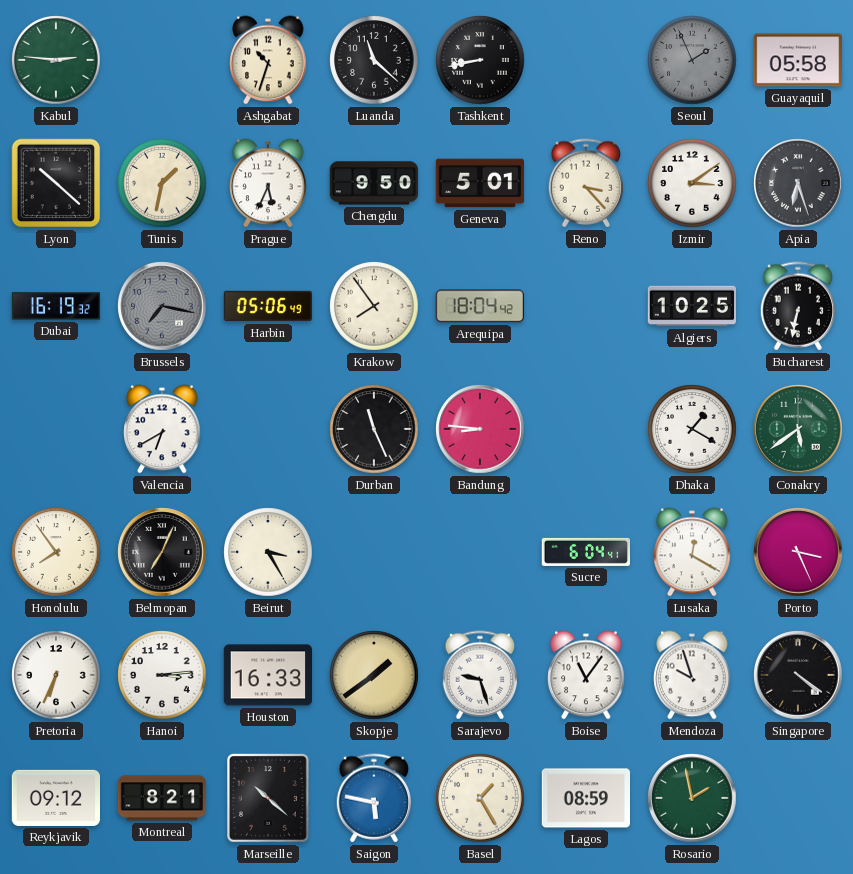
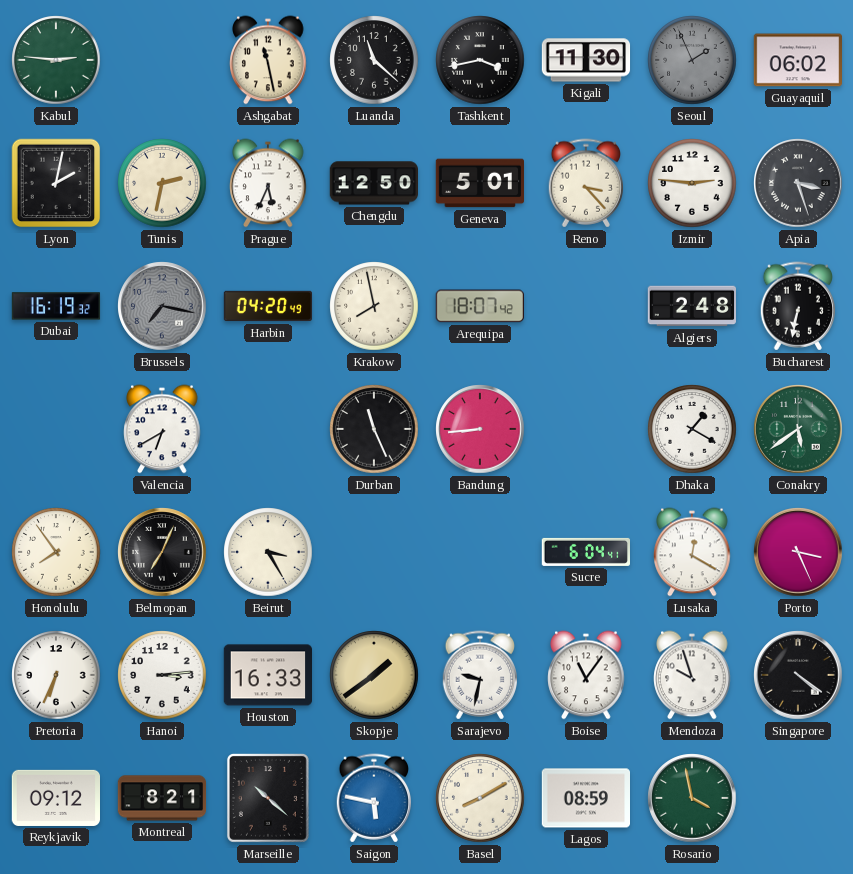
Ashgabat: 10:33 -> 11:28 (268, 60)
Tashkent: 8:43 -> 3:43 (480, 60)
Kigali: none -> 11:30 (586, 60)
Guayaquil: 05:58 -> 06:02 (797, 60)
Lyon: 10:22 -> 2:02 (56, 183)
Tunis: 1:32 -> 2:32 (162, 183)
Chengdu: 9:50 -> 12:50 (373, 183)
Izmir: 3:09 -> 2:46 (692, 183)
Apia: 6:27 -> 3:27 (798, 183)
Harbin: 05:06 -> 04:20 (268, 306)
Krakow: 7:54 -> 7:58 (374, 306)
Arequipa: 18:04 -> 18:07 (479, 306)
Algiers: 10:25 -> 2:48 (691, 306)
Bandung: 8:46 -> 8:44 (480, 429)
Sarajevo: 9:27 -> 9:32 (479, 675)
Basel: 1:25 -> 8:10 (480, 798)
Rosario: 1:58 -> 3:58 (692, 798)
